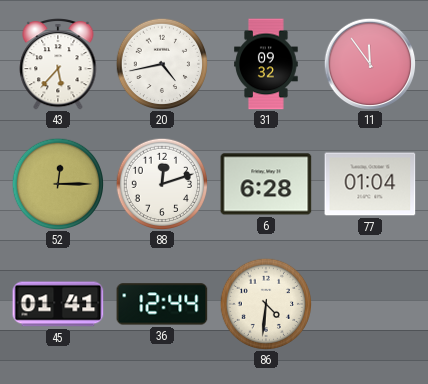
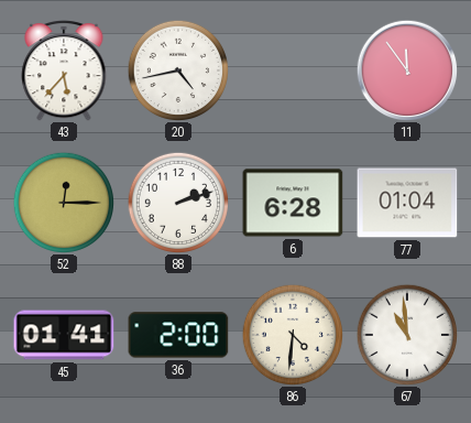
31: 09:32 -> none (266, 64)
88: 12:12 -> 2:12 (178, 203)
36: 12:44 -> 2:00 (178, 335)
67: none -> 10:59 (407, 335)
